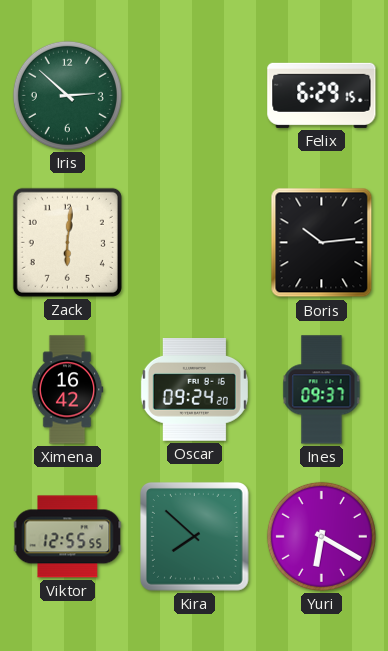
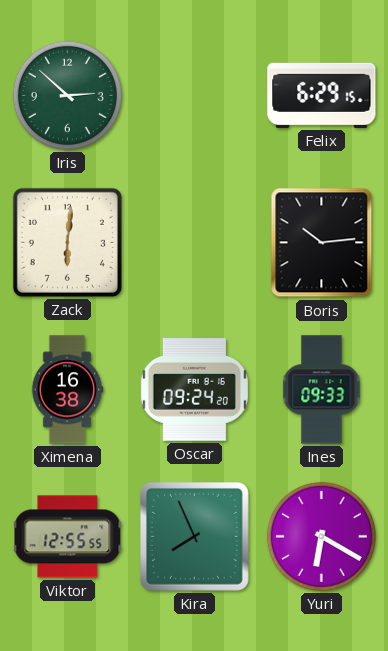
Ximena: 16:42 -> 16:38 (67, 390)
Ines: 09:37 -> 09:33 (322, 390)
Kira: 7:52 -> 7:56 (194, 536)
